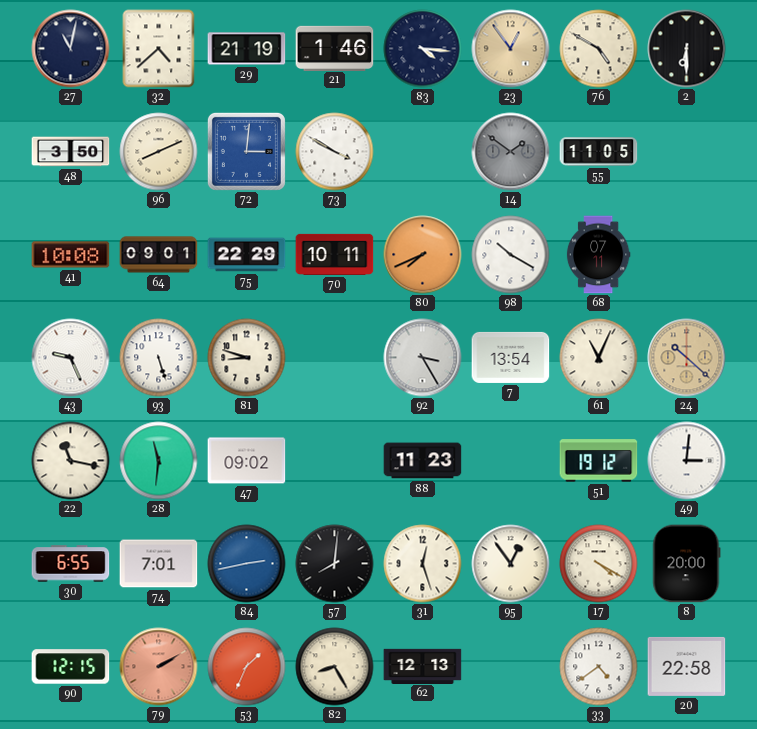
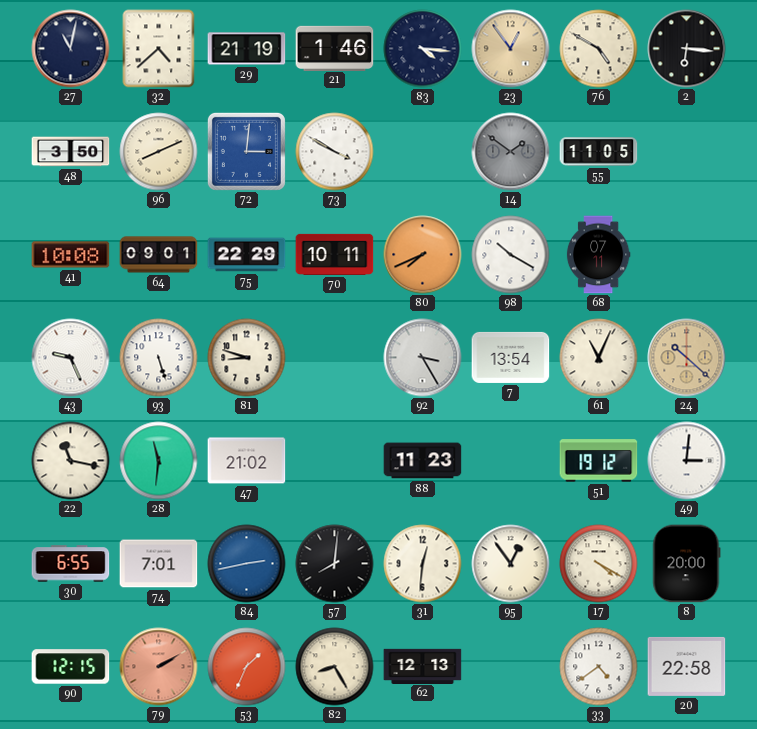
2: 6:30 -> 6:16 (687, 49)
47: 09:02 -> 21:02 (247, 461)
31: 12:27 -> 12:31 (423, 564)
